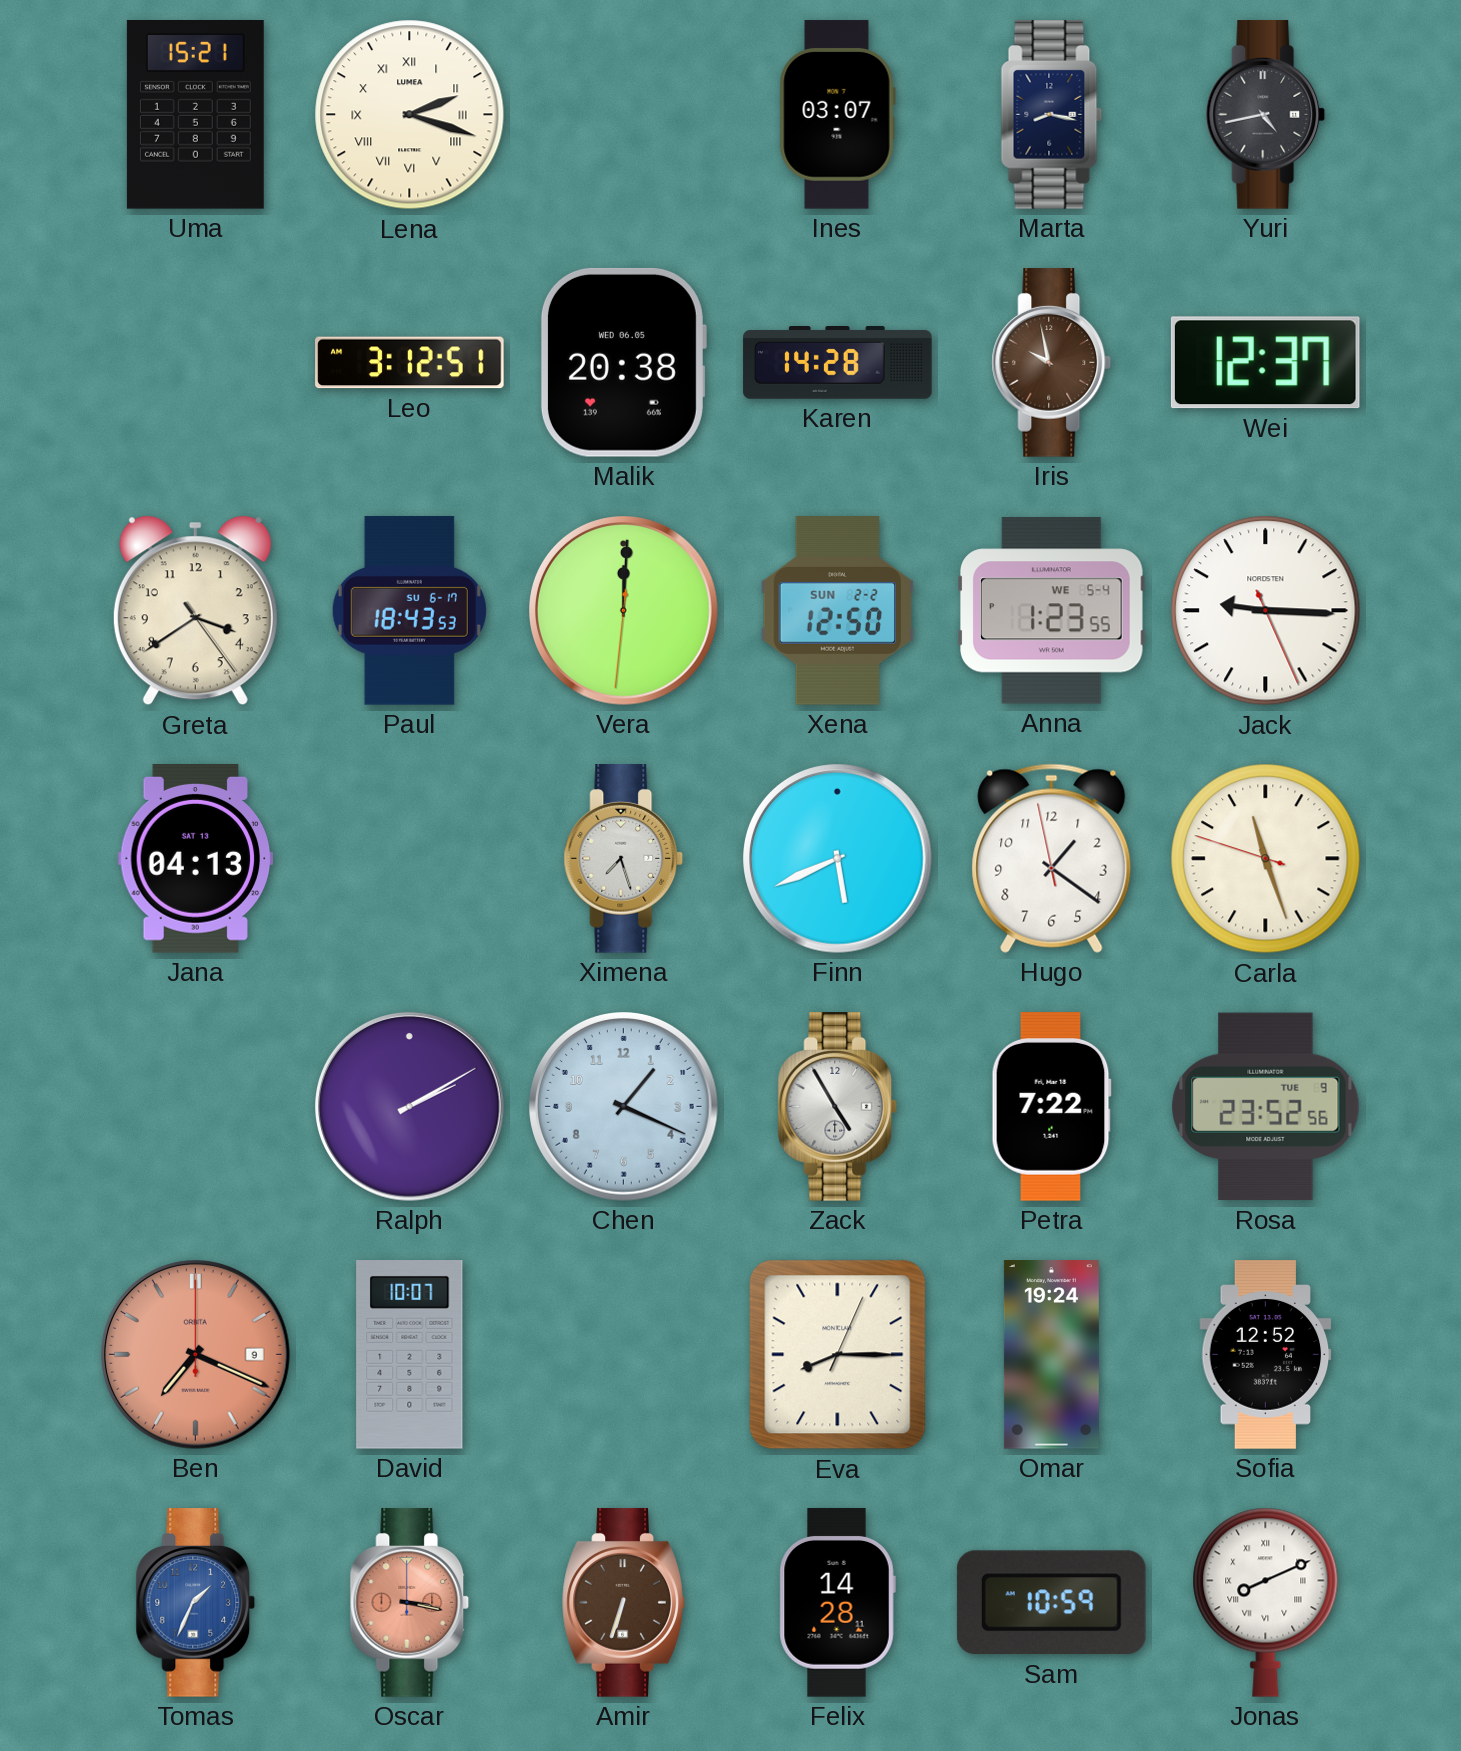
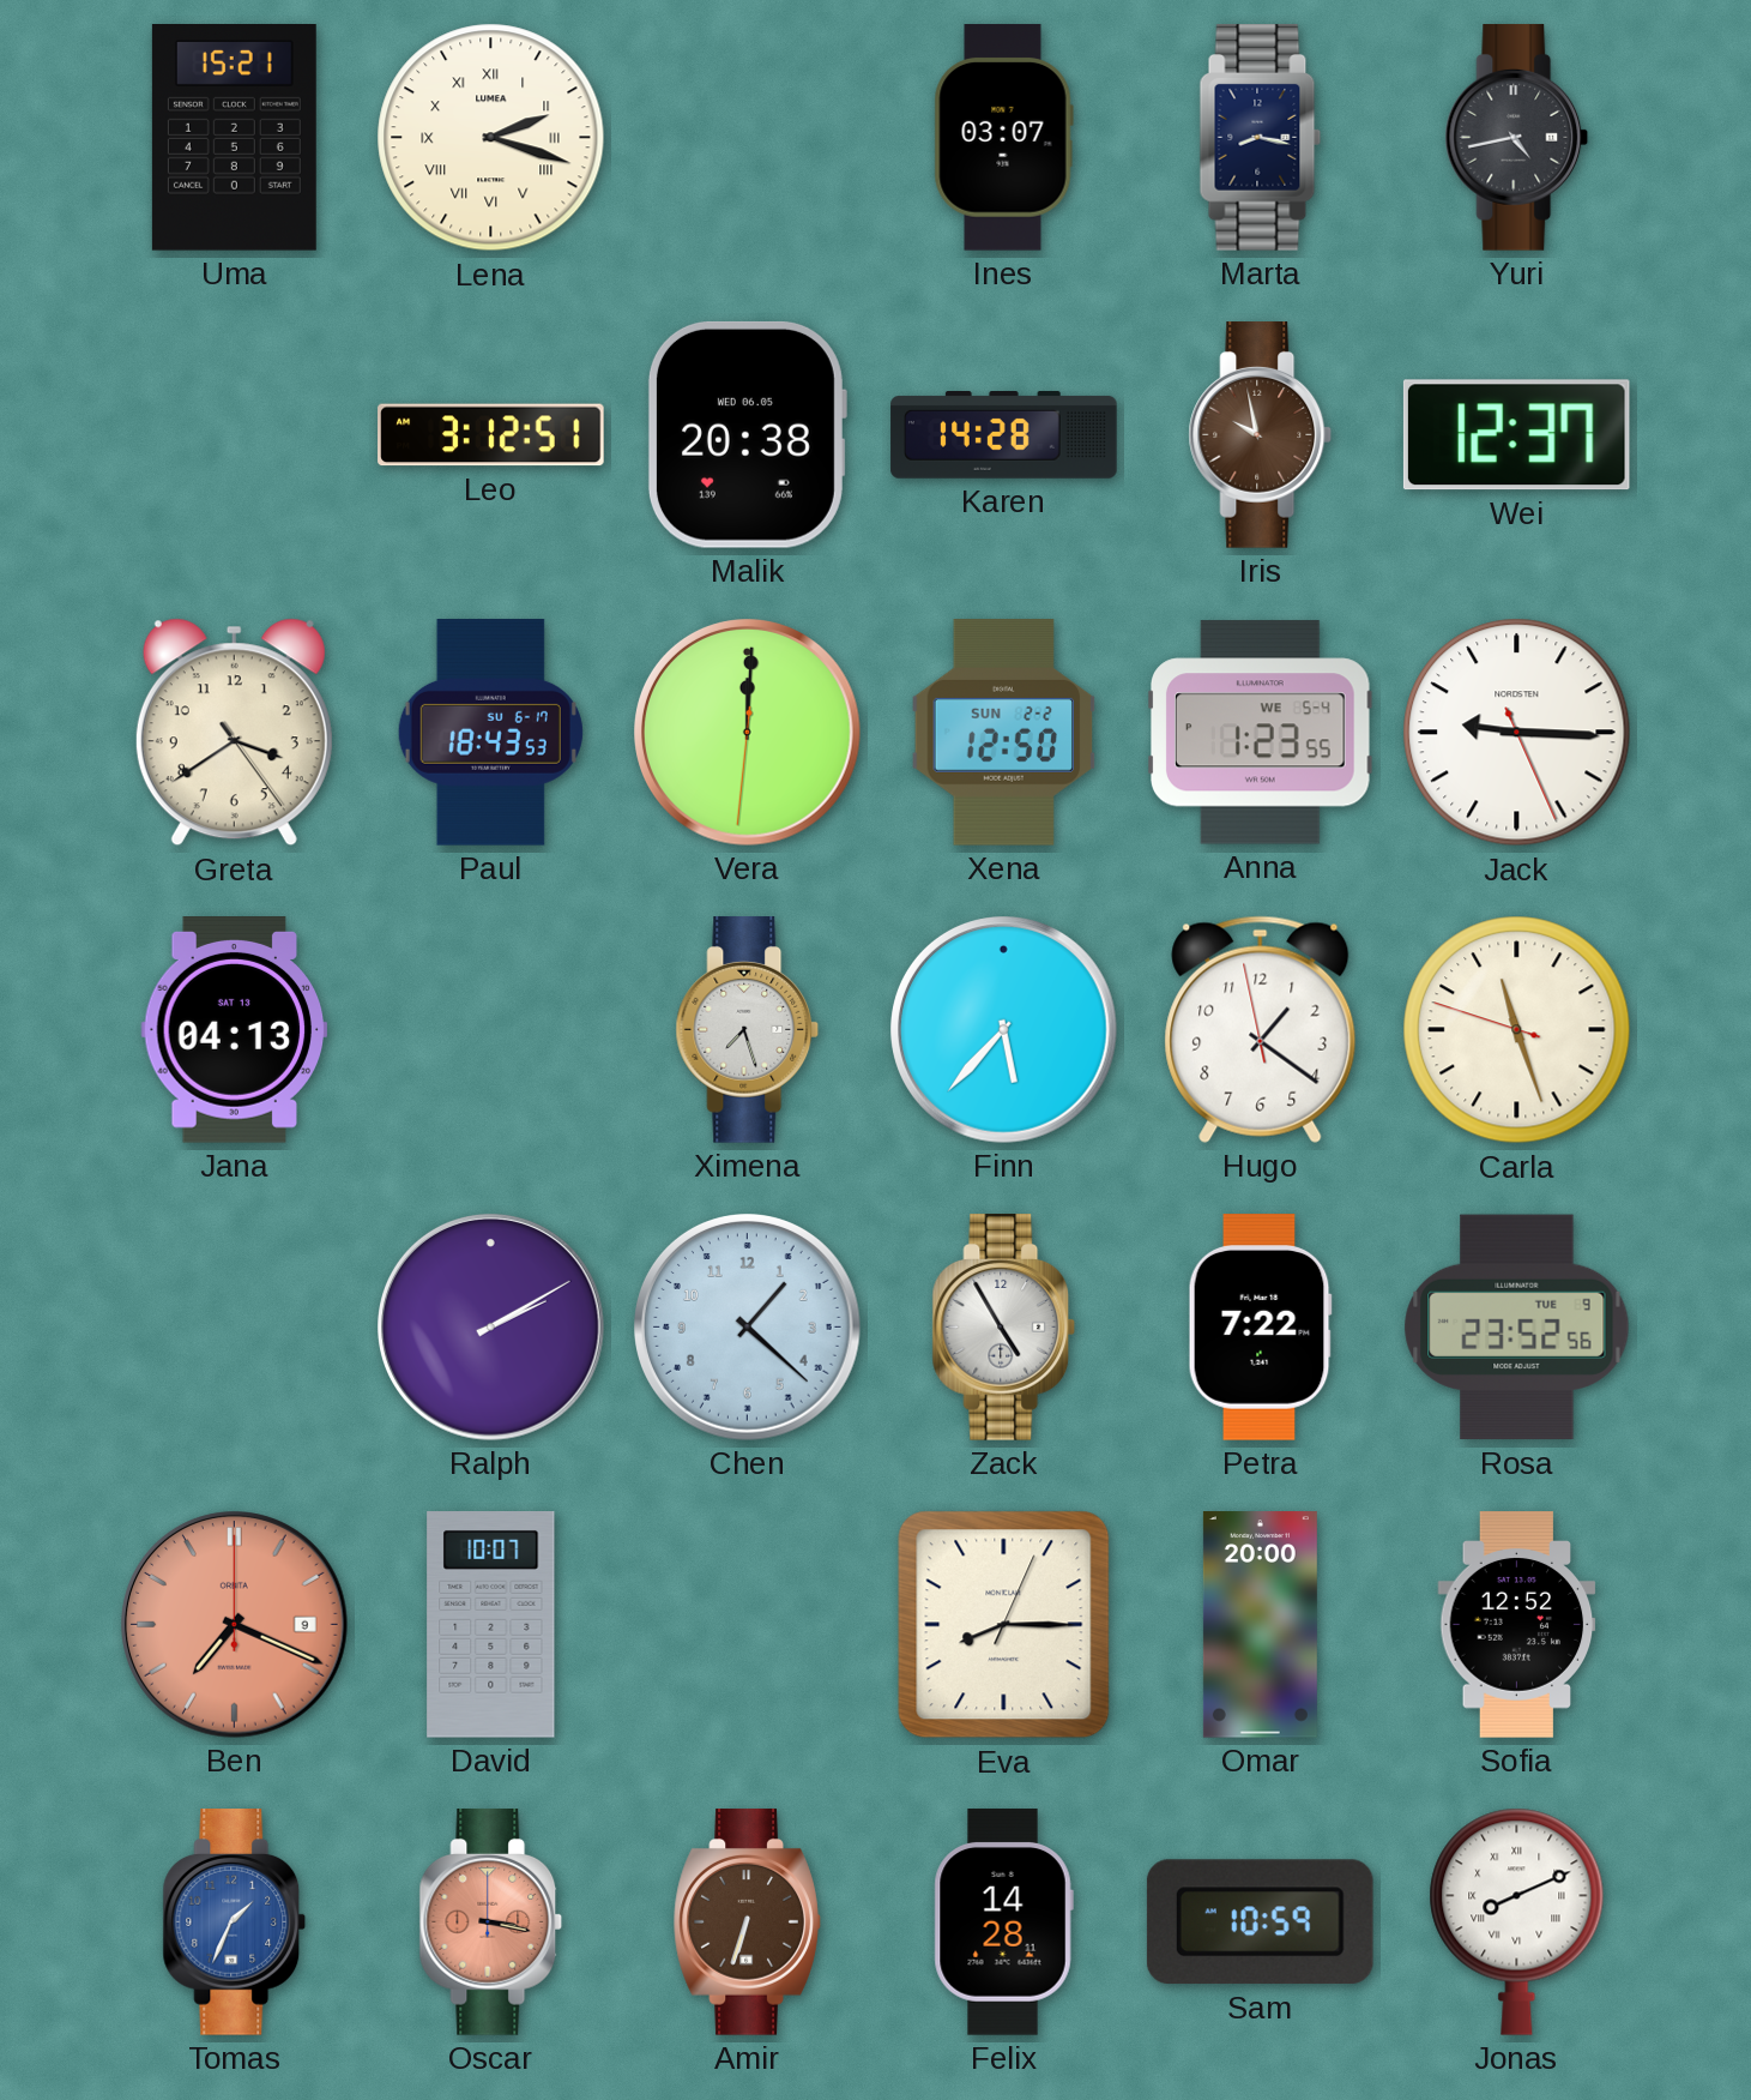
Finn: 5:41 -> 5:37 (1004, 1030)
Chen: 1:19 -> 1:22 (748, 1328)
Omar: 19:24 -> 20:00 (1260, 1625)
